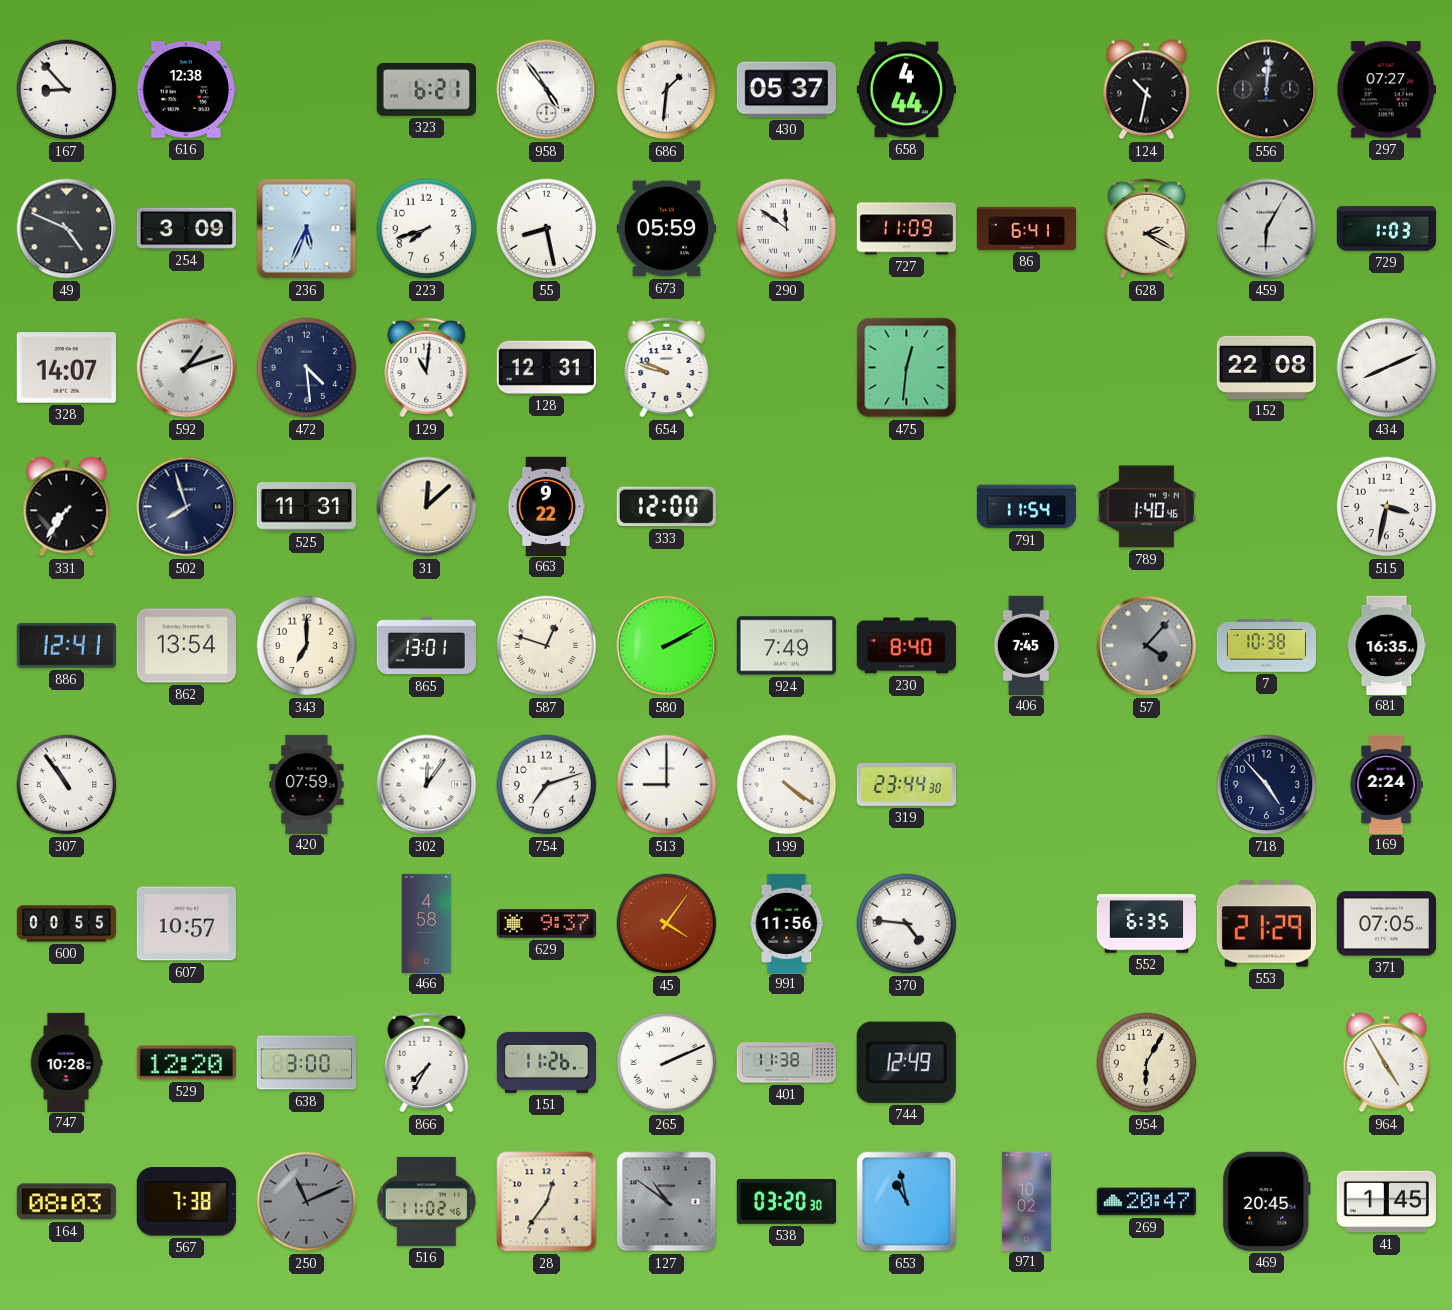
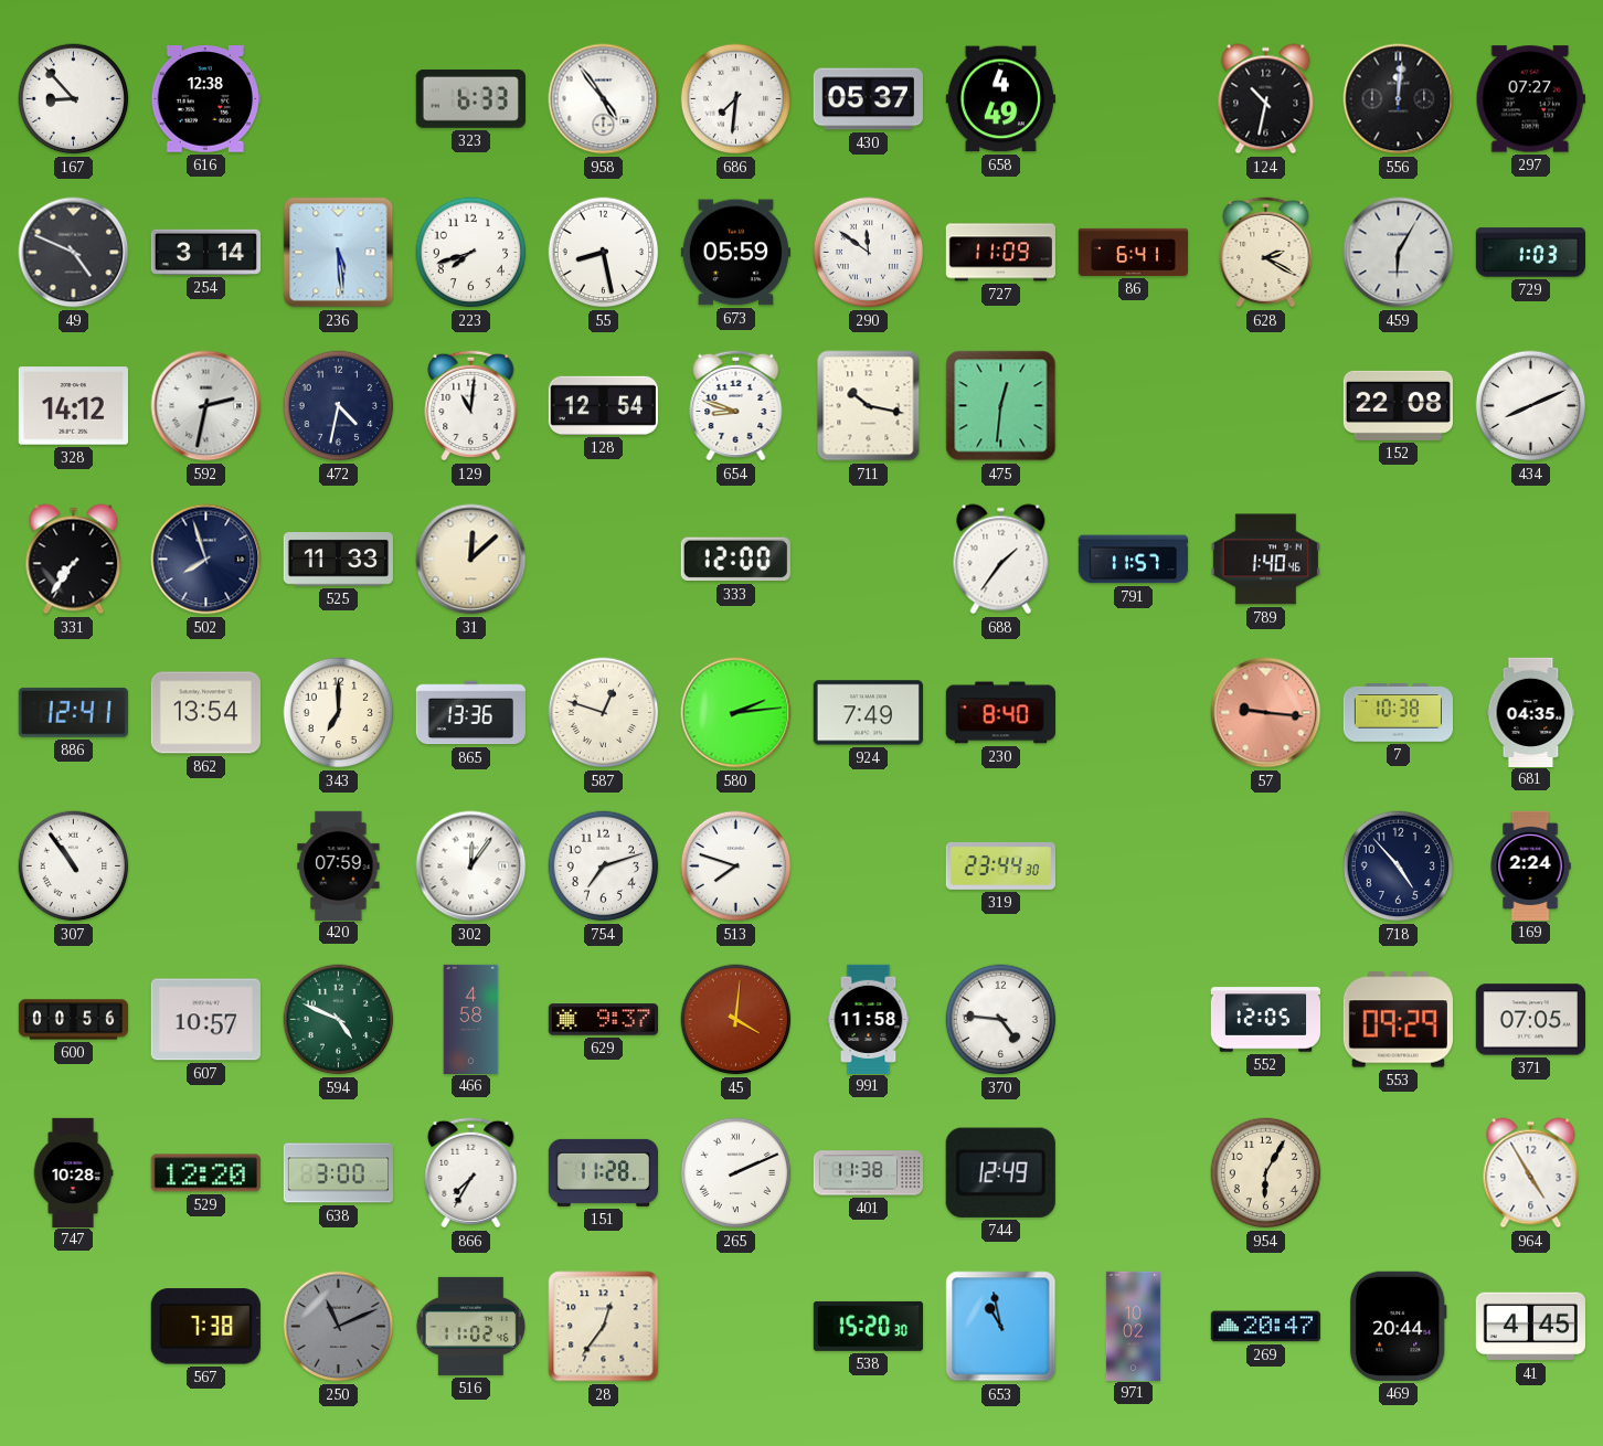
323: 6:21 -> 6:33 (470, 99)
686: 1:31 -> 7:31 (736, 99)
658: 4:44 -> 4:49 (1000, 99)
254: 3:09 -> 3:14 (205, 252)
236: 5:34 -> 5:29 (339, 253)
328: 14:07 -> 14:12 (73, 406)
592: 1:12 -> 2:32 (206, 406)
472: 4:29 -> 4:32 (339, 406)
128: 12:31 -> 12:54 (603, 405)
654: 9:48 -> 8:48 (736, 405)
711: none -> 10:17 (869, 406)
525: 11:31 -> 11:33 (338, 560)
663: 9:22 -> none (546, 506)
688: none -> 1:36 (1001, 560)
791: 11:54 -> 11:57 (1133, 560)
515: 3:32 -> none (1387, 507)
865: 13:01 -> 13:36 (470, 713)
580: 2:10 -> 2:14 (736, 713)
406: 7:45 -> none (1026, 645)
57: 4:07 -> 9:16 (1266, 713)
57 dial: grey -> salmon (1266, 713)
681: 16:35 -> 04:35 (1531, 712)
513: 9:00 -> 7:48 (736, 866)
199: 4:21 -> none (787, 785)
600: 00:55 -> 00:56 (73, 1020)
594: none -> 4:49 (339, 1020)
45: 4:06 -> 4:01 (736, 1020)
991: 11:56 -> 11:58 (869, 1019)
552: 6:35 -> 12:05 (1265, 1020)
553: 21:29 -> 09:29 (1398, 1020)
151: 11:26 -> 11:28 (603, 1172)
164: 08:03 -> none (66, 1202)
127: 10:51 -> none (667, 1202)
538: 03:20 -> 15:20 (868, 1326)
469: 20:45 -> 20:44 (1398, 1326)
41: 1:45 -> 4:45 (1530, 1327)
